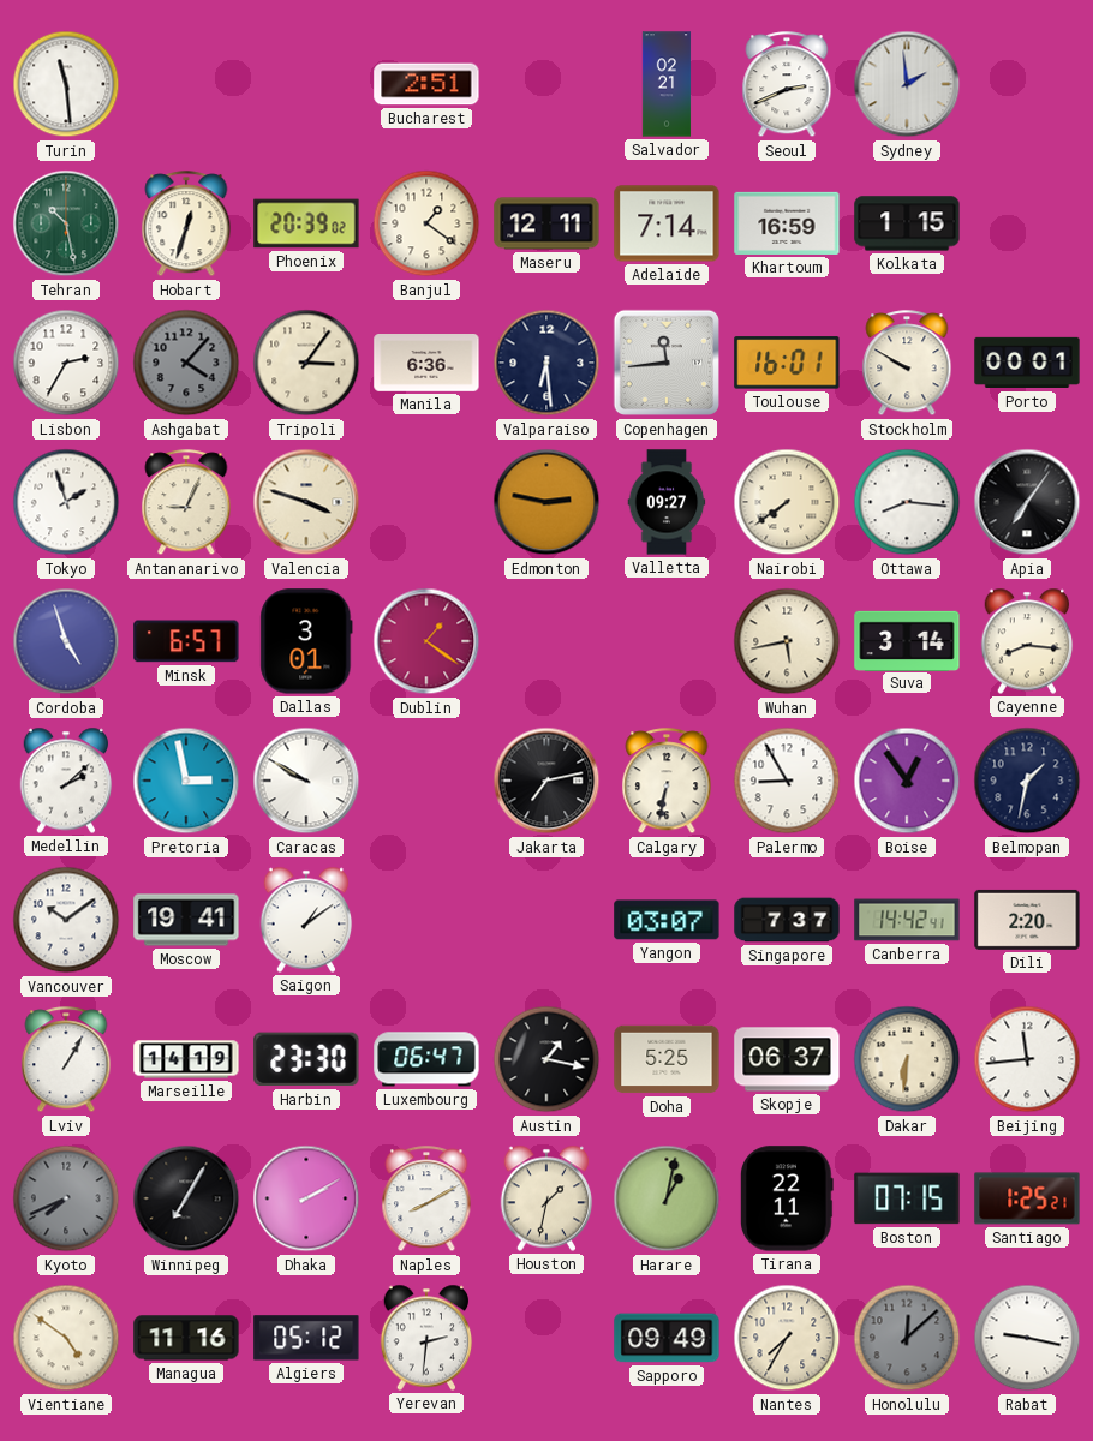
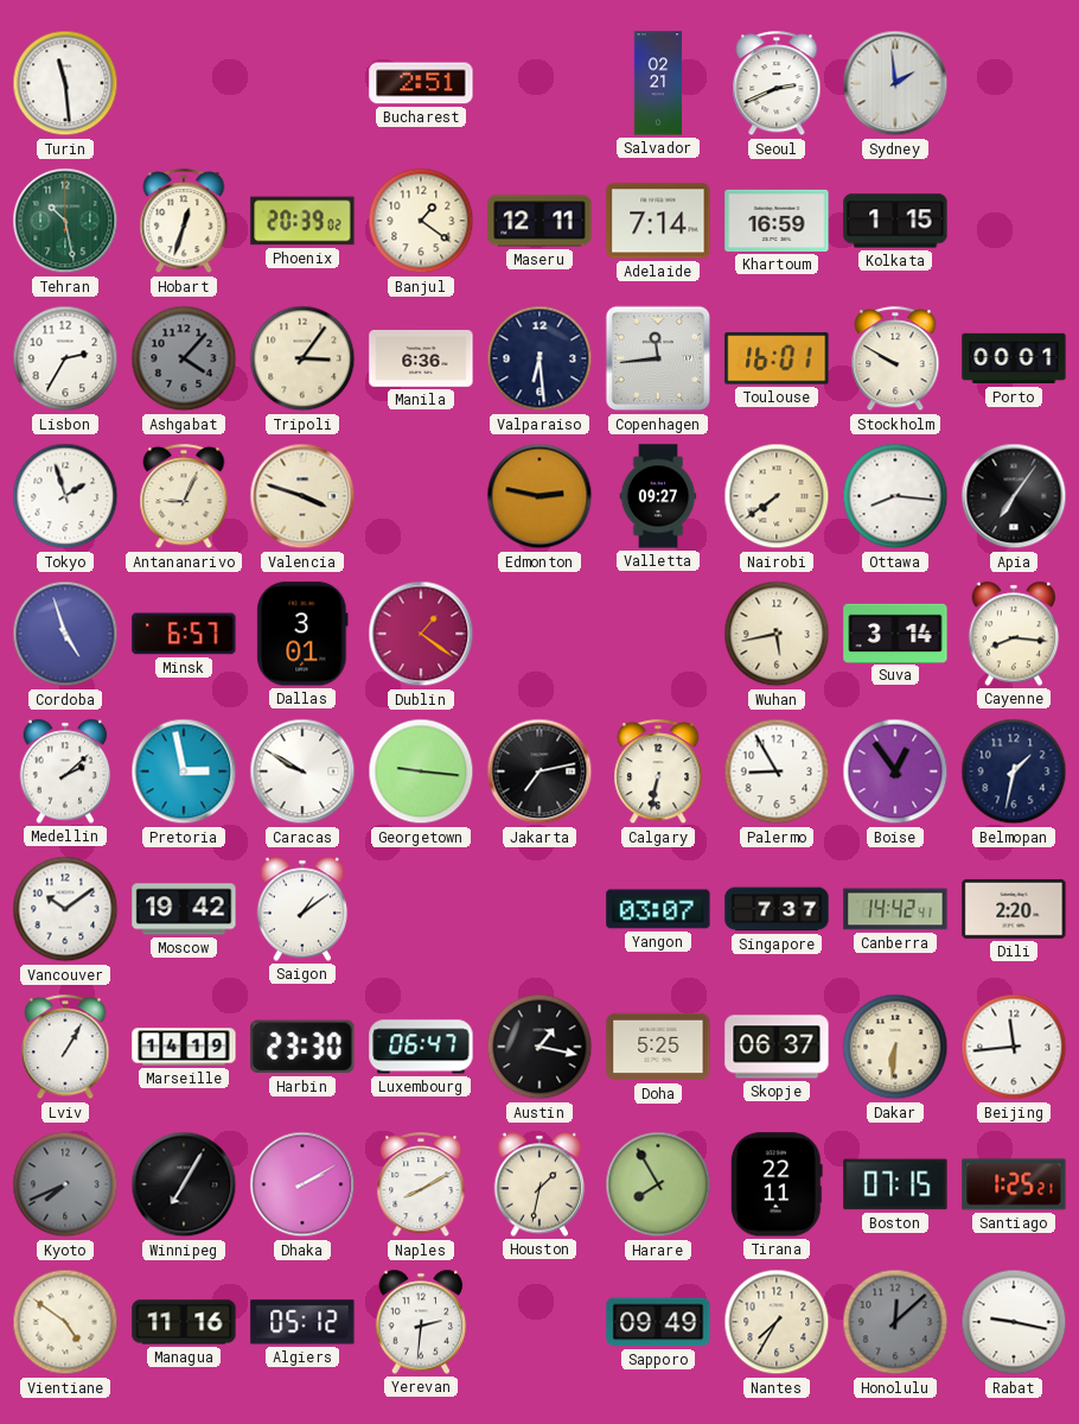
Georgetown: none -> 9:16 (421, 771)
Moscow: 19:41 -> 19:42 (184, 909)
Harare: 1:02 -> 7:55 (658, 1184)
